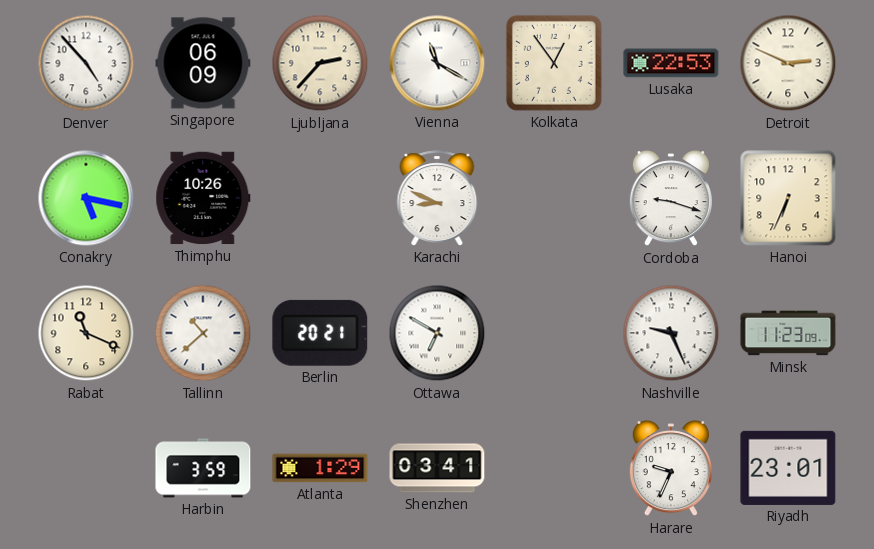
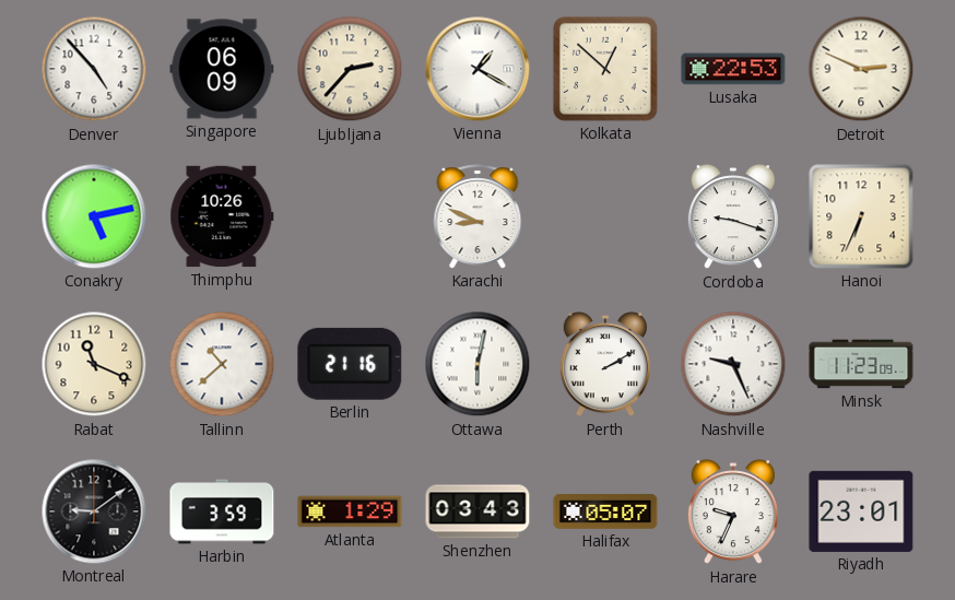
Vienna: 11:20 -> 1:20 (477, 69)
Kolkata: 12:54 -> 12:52 (605, 69)
Conakry: 5:17 -> 5:13 (94, 216)
Berlin: 20:21 -> 21:16 (350, 364)
Ottawa: 6:50 -> 6:02 (477, 364)
Perth: none -> 2:10 (605, 365)
Montreal: none -> 9:09 (94, 511)
Shenzhen: 03:41 -> 03:43 (477, 511)
Halifax: none -> 05:07 (605, 513)
